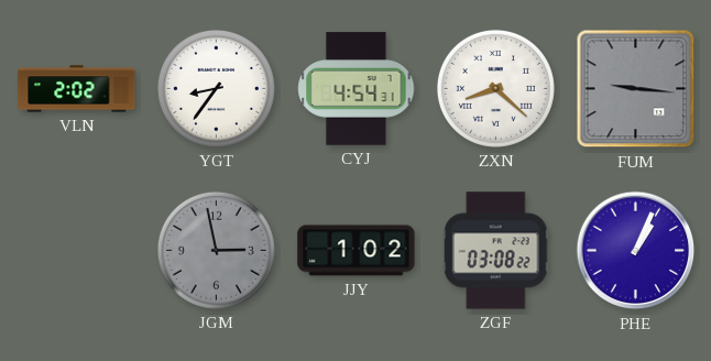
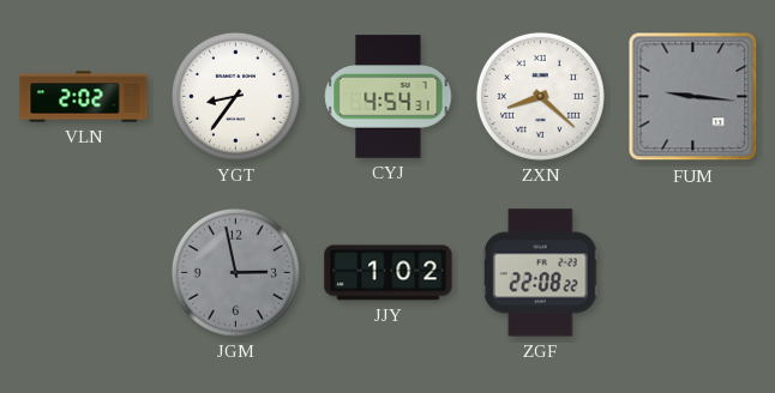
ZGF: 03:08 -> 22:08 (540, 273)
PHE: 1:04 -> none (636, 251)
